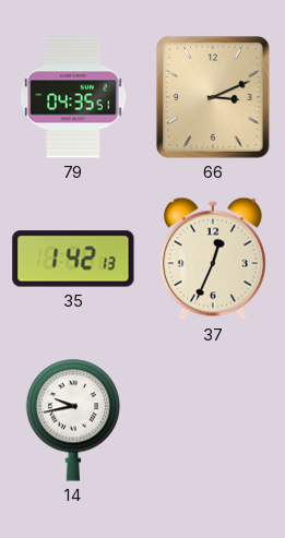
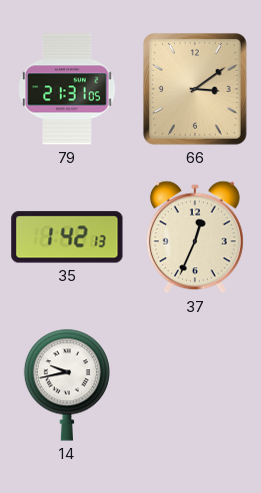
79: 04:35 -> 21:31 (67, 89)
66: 3:11 -> 3:09 (195, 90)
